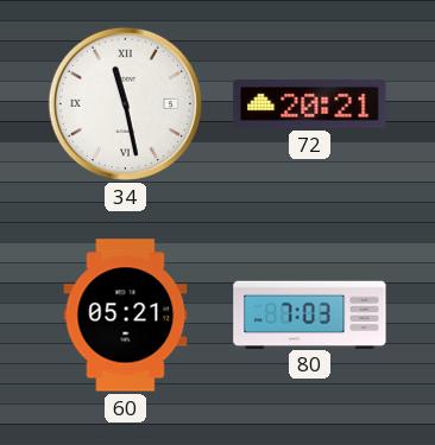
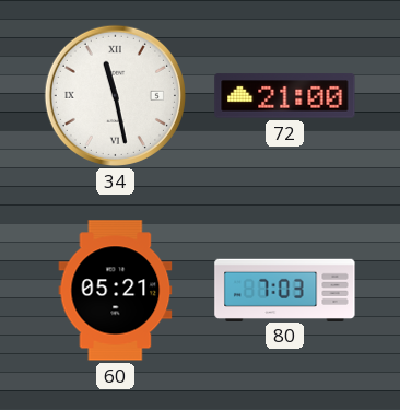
72: 20:21 -> 21:00 (285, 96)
